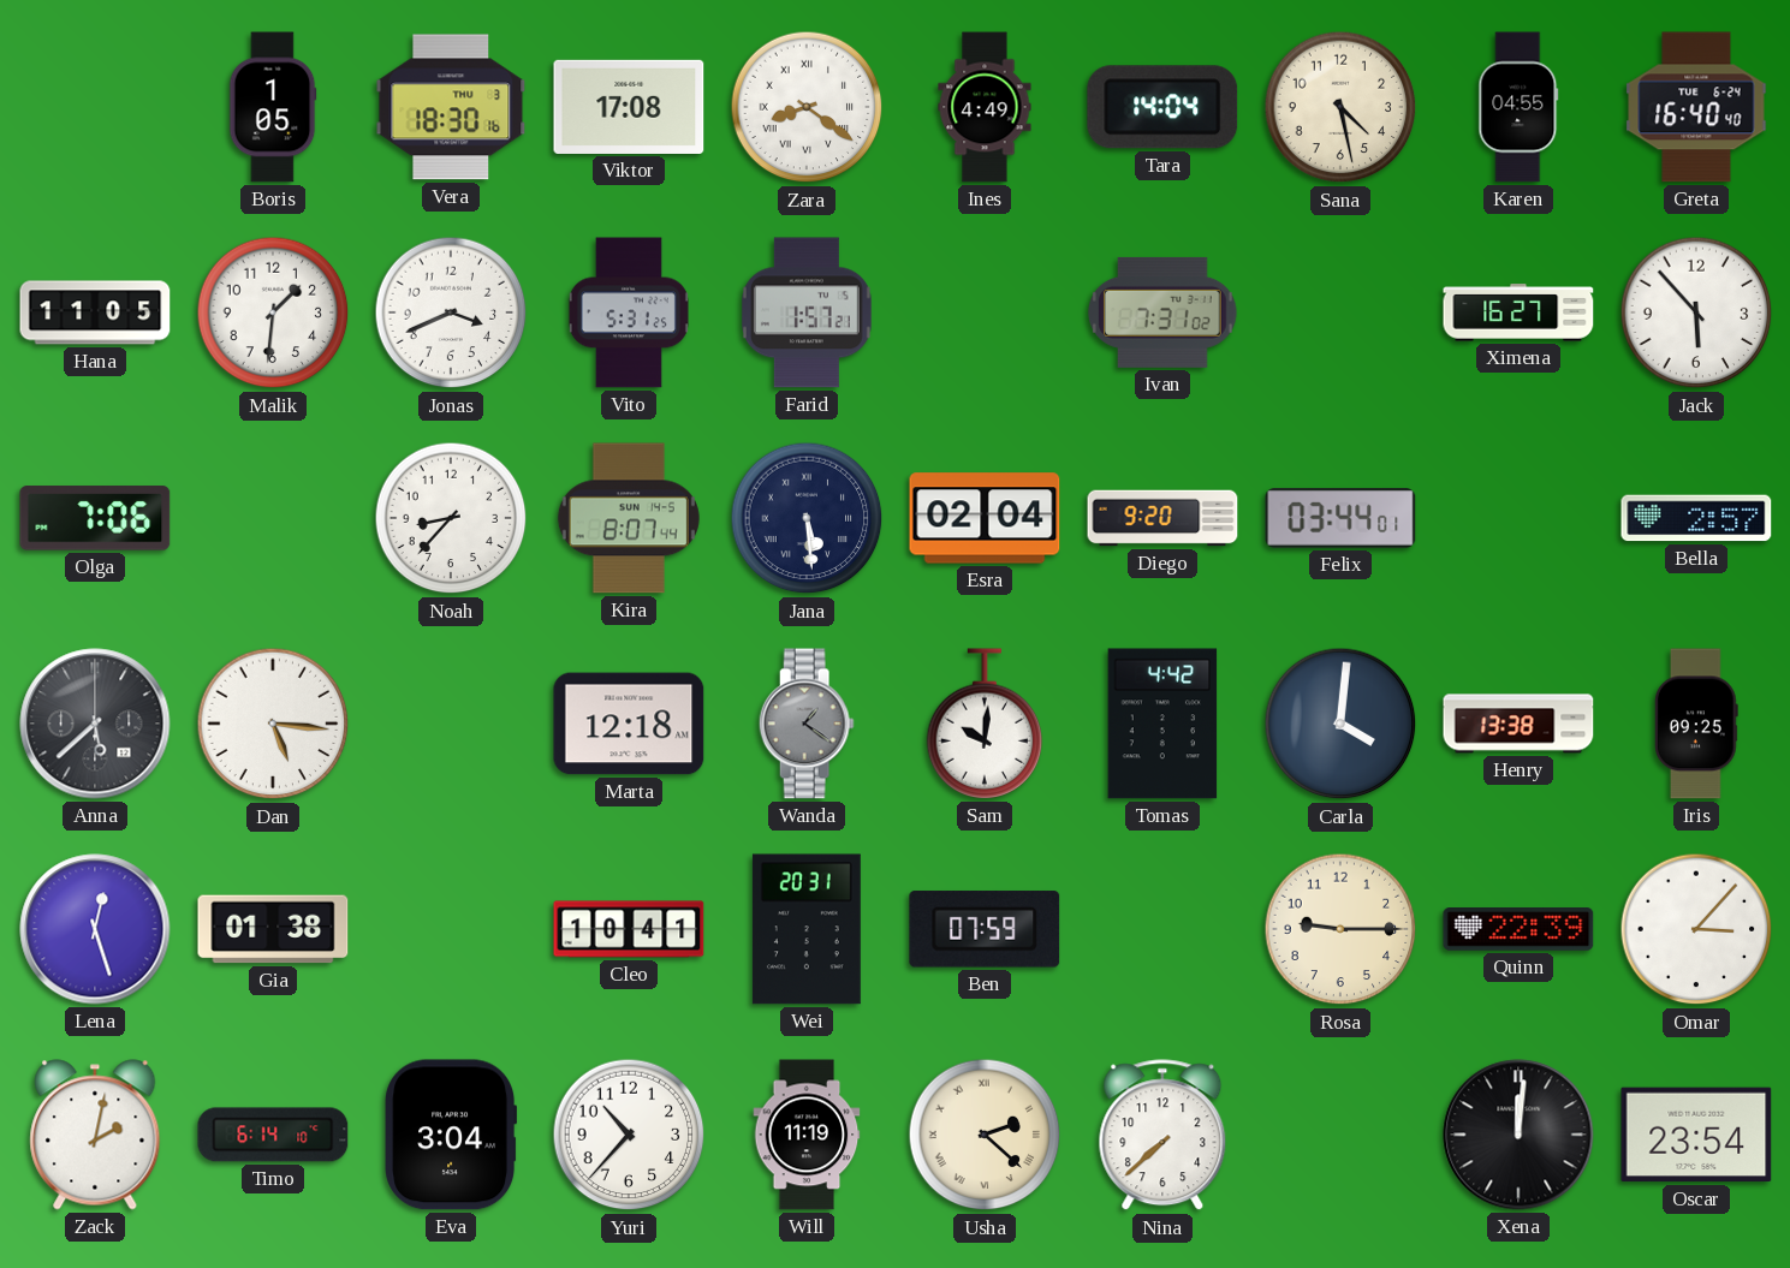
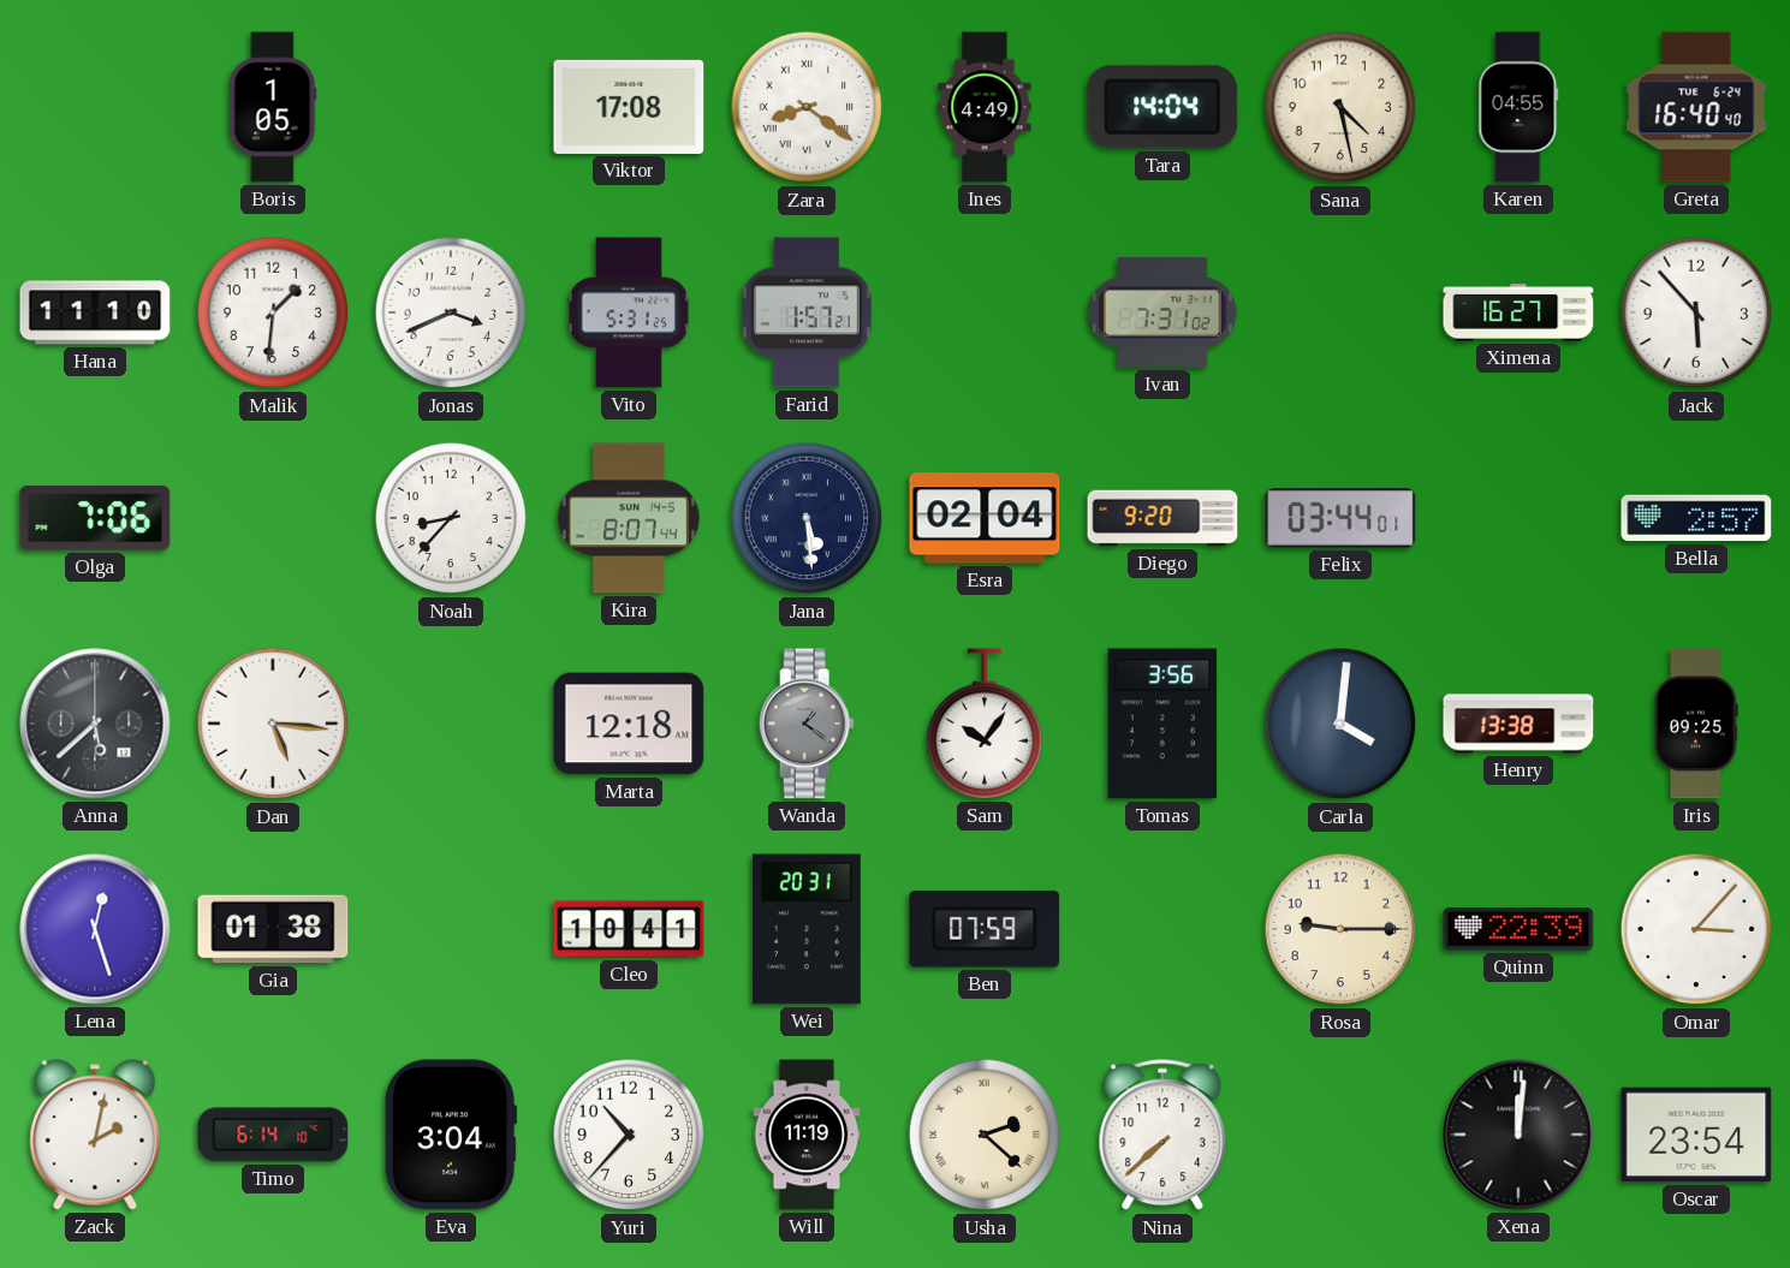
Vera: 18:30 -> none (451, 107)
Hana: 11:05 -> 11:10 (95, 312)
Sam: 10:01 -> 10:06 (985, 724)
Tomas: 4:42 -> 3:56 (1162, 724)
